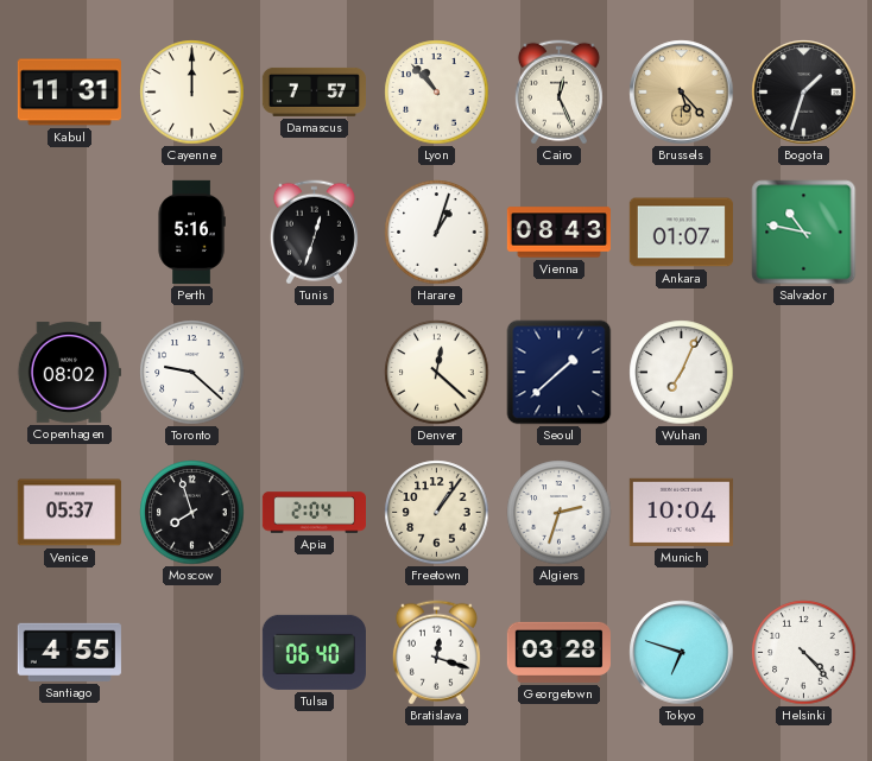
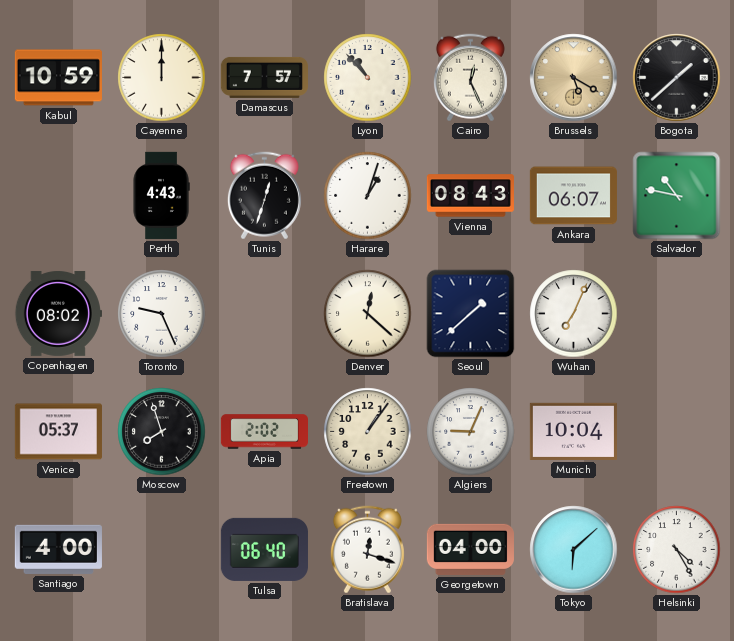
Kabul: 11:31 -> 10:59 (58, 78)
Brussels: 5:23 -> 5:20 (574, 78)
Bogota: 1:33 -> 1:38 (677, 78)
Perth: 5:16 -> 4:43 (161, 195)
Ankara: 01:07 -> 06:07 (573, 196)
Toronto: 9:22 -> 9:26 (162, 314)
Apia: 2:04 -> 2:02 (264, 432)
Algiers: 2:33 -> 9:04 (471, 432)
Santiago: 4:55 -> 4:00 (58, 549)
Georgetown: 03:28 -> 04:00 (470, 549)
Tokyo: 6:48 -> 6:08 (574, 550)
Helsinki: 4:23 -> 4:25 (677, 550)
